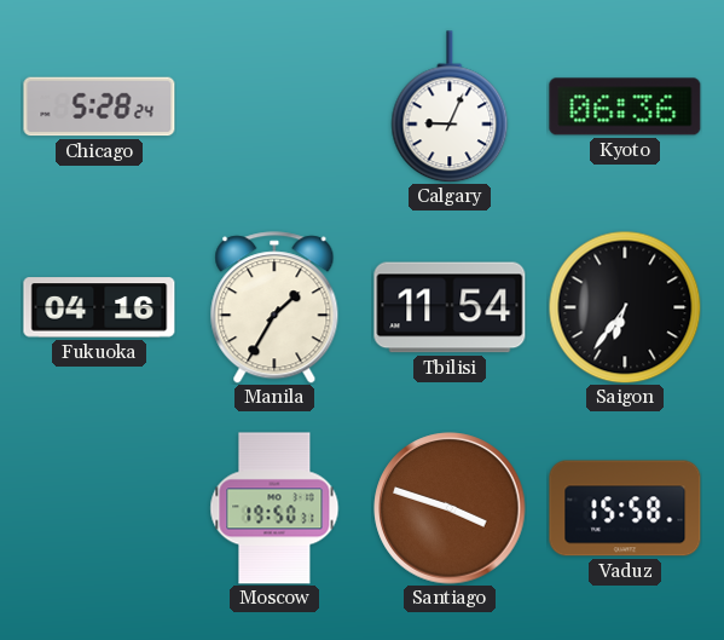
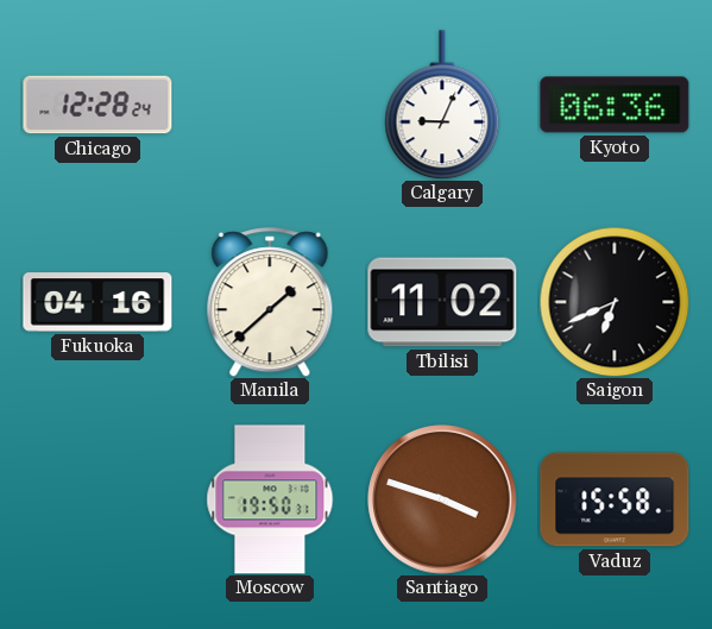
Chicago: 5:28 -> 12:28 (97, 105)
Manila: 1:35 -> 1:38 (270, 302)
Tbilisi: 11:54 -> 11:02 (442, 302)
Saigon: 6:36 -> 6:41 (615, 302)
